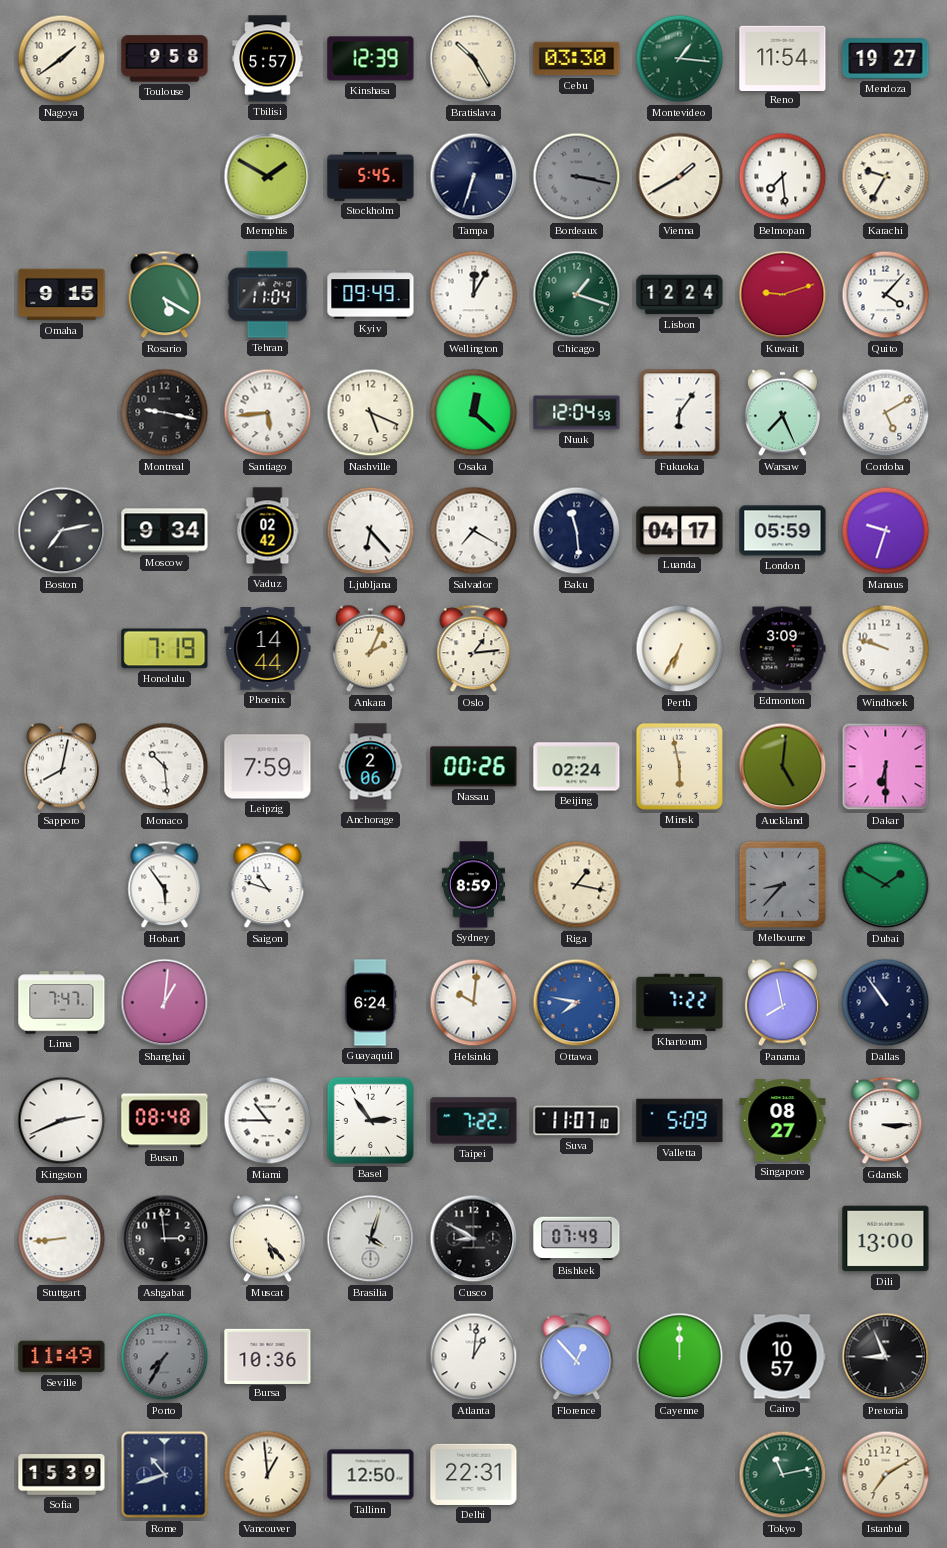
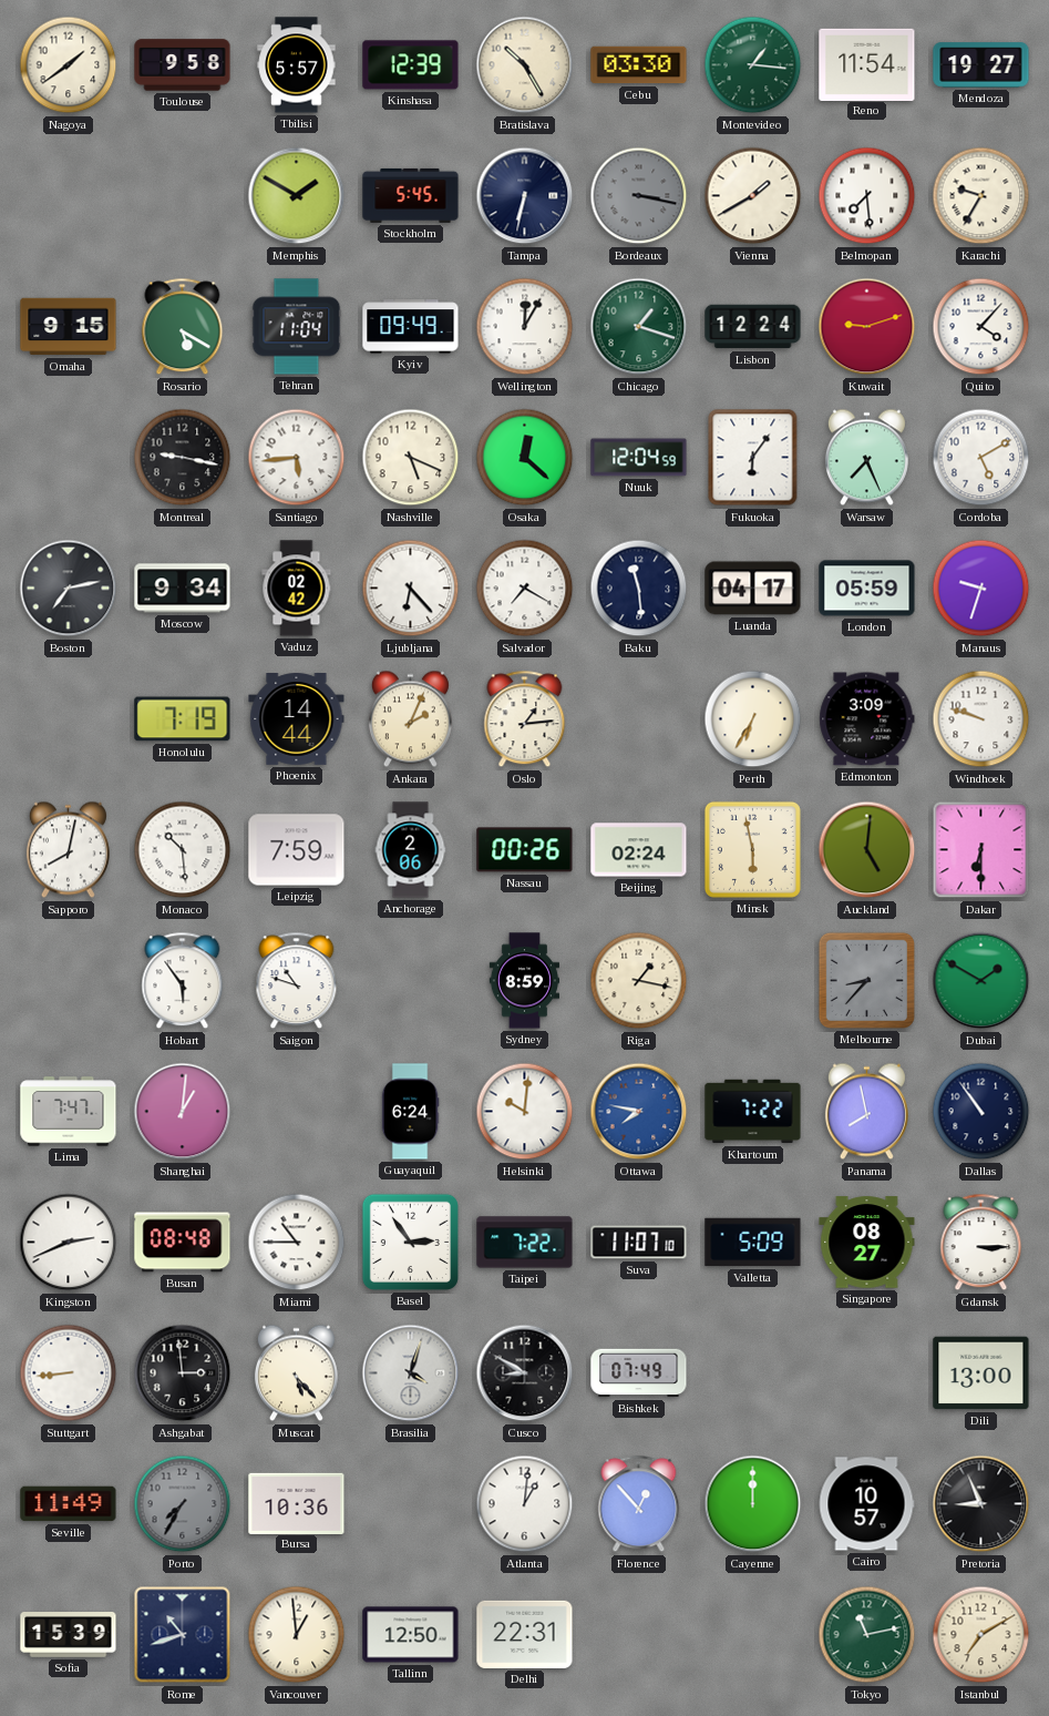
Tampa: 6:33 -> 6:32 (525, 196)
